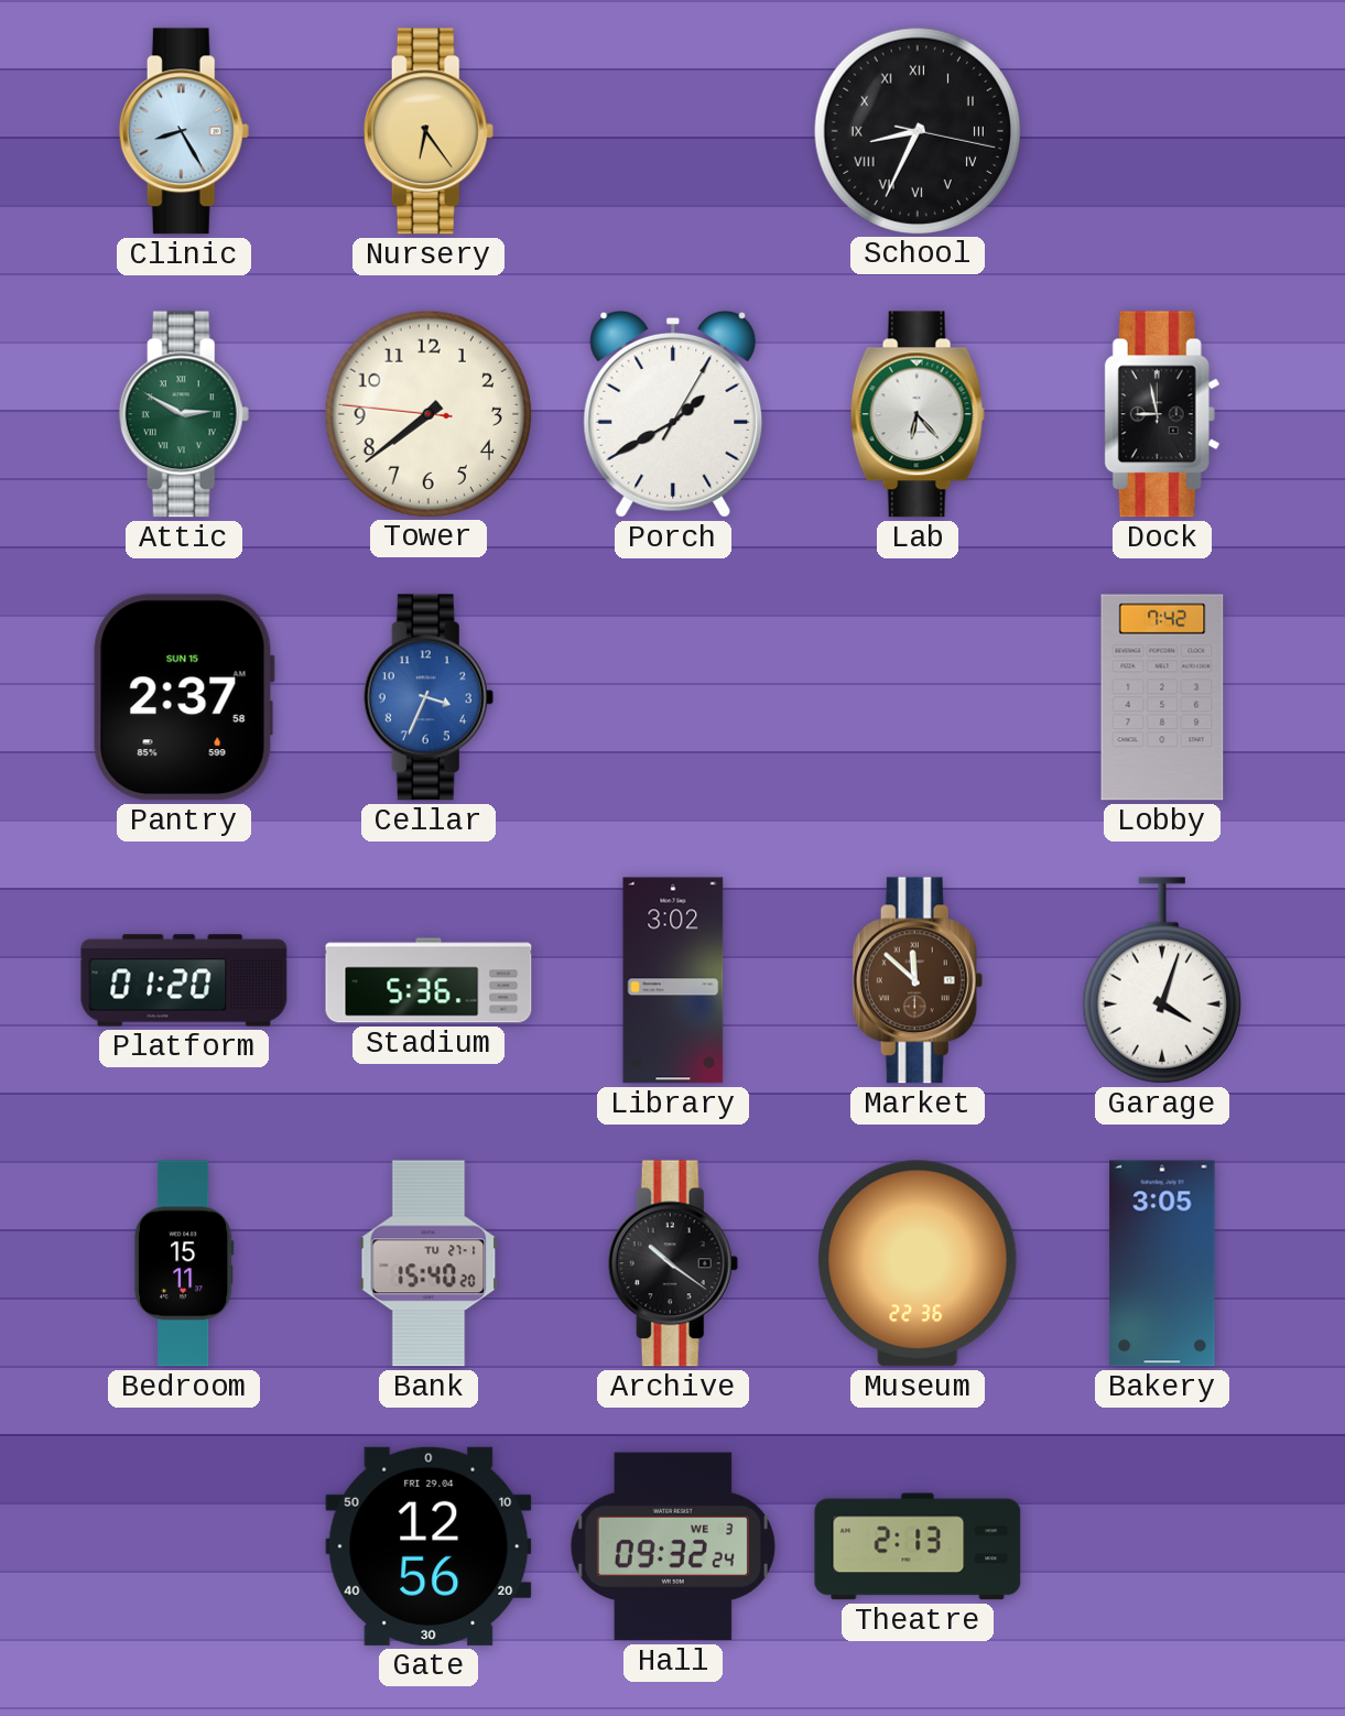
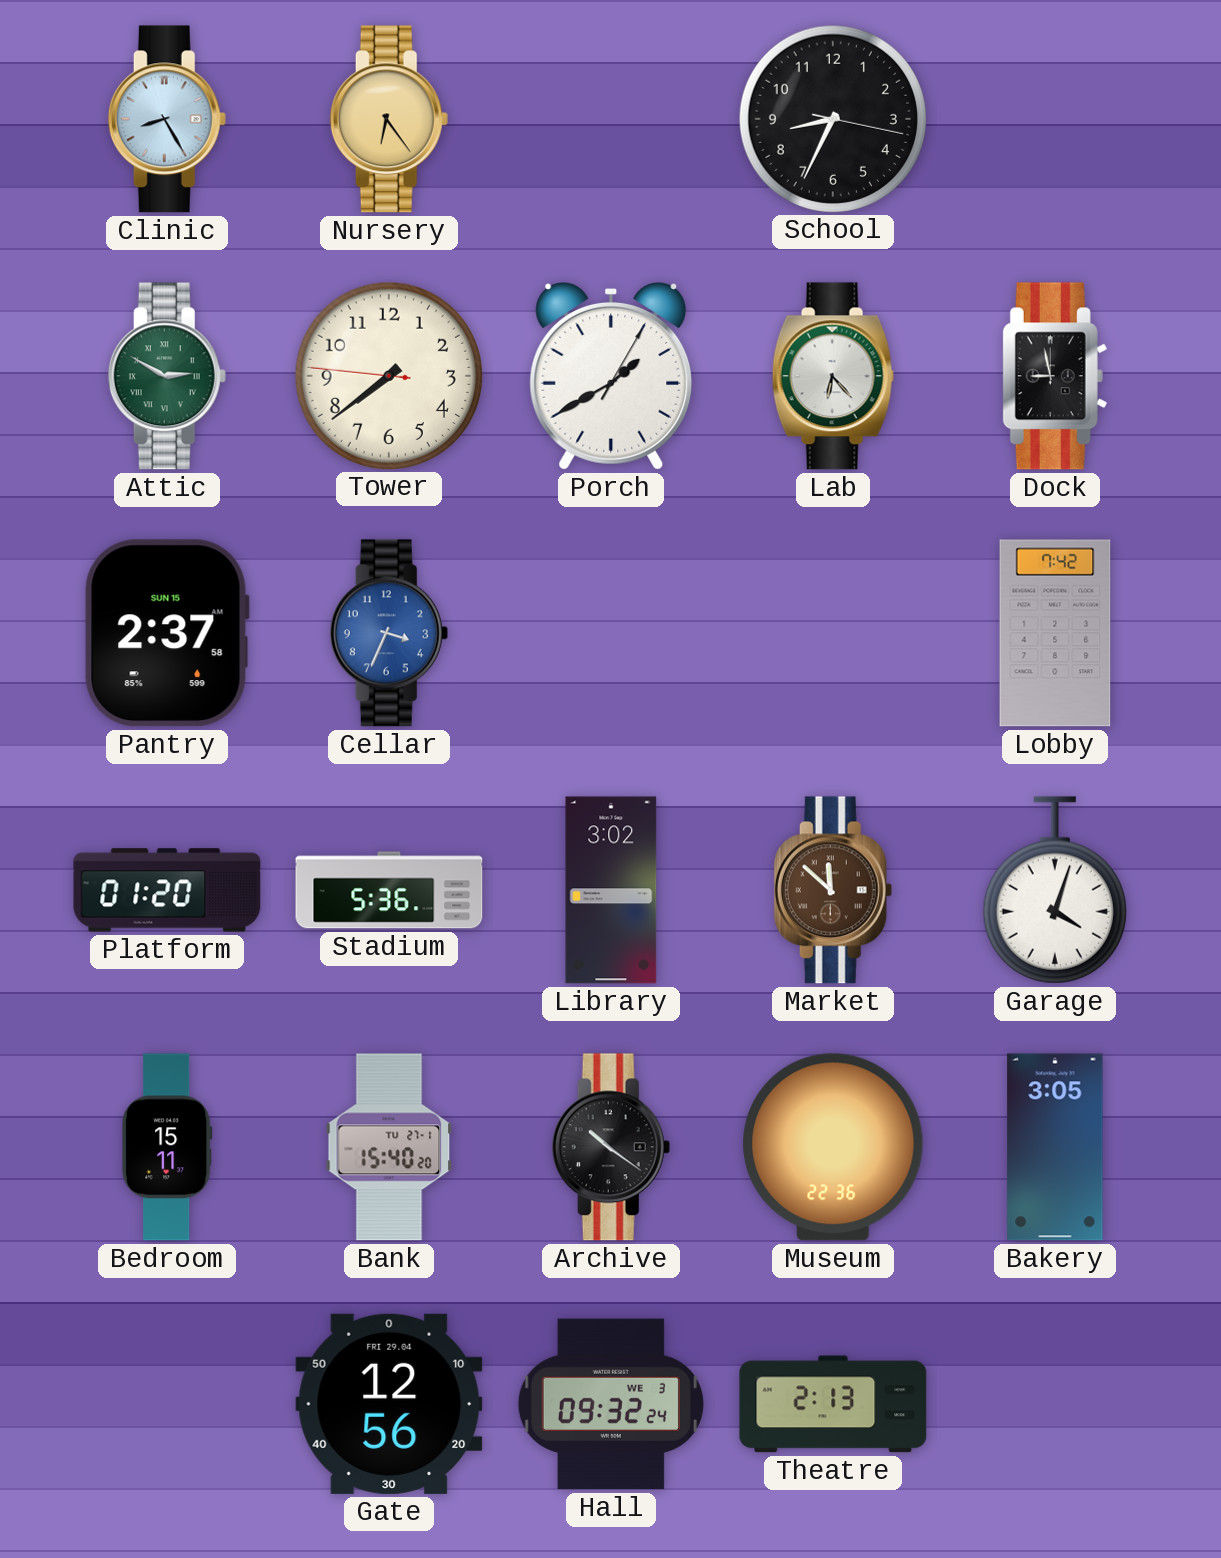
School numerals: Roman -> Arabic (832, 118)
